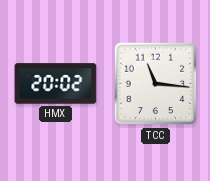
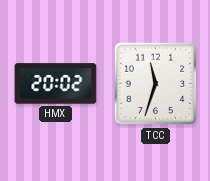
TCC: 11:16 -> 11:33 (156, 84)
